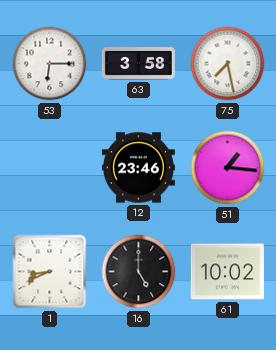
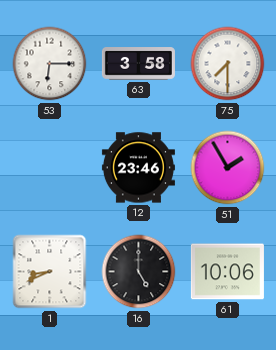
75: 7:28 -> 7:30 (228, 64)
51: 1:16 -> 1:55 (228, 168)
61: 10:02 -> 10:06 (227, 272)
